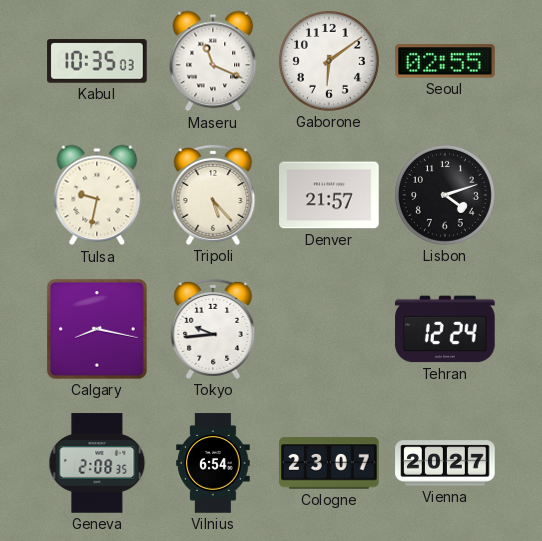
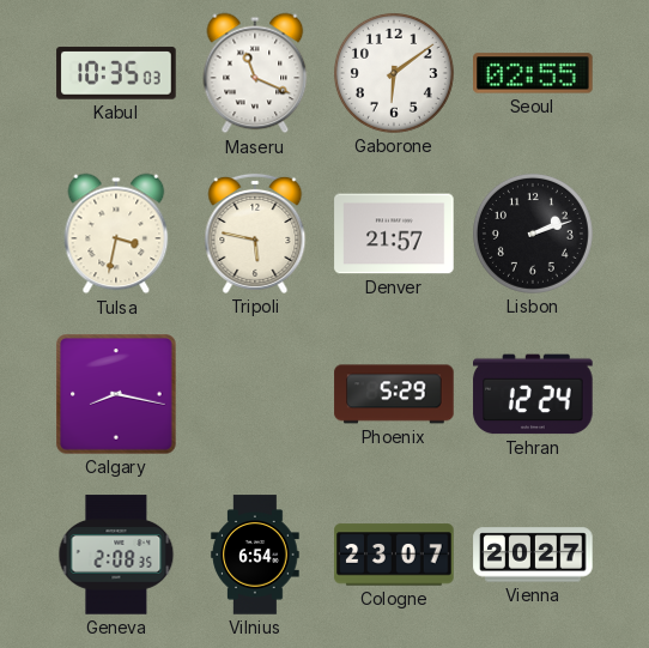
Tulsa: 9:32 -> 3:32 (116, 234)
Tripoli: 5:23 -> 5:47 (255, 234)
Lisbon: 4:12 -> 2:12 (533, 234)
Tokyo: 9:44 -> none (213, 329)
Phoenix: none -> 5:29 (394, 394)
